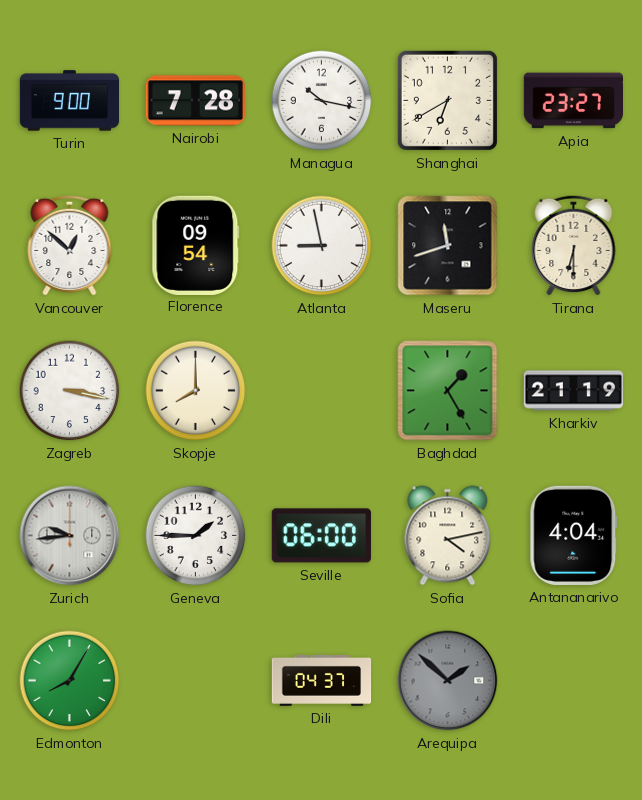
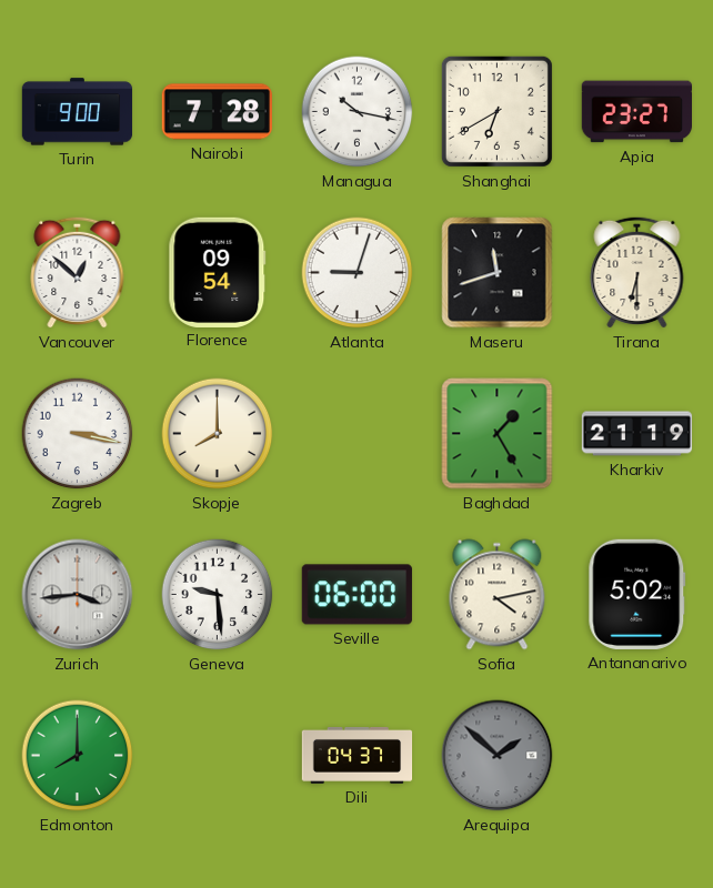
Atlanta: 8:58 -> 9:03 (358, 273)
Zurich: 9:44 -> 3:44 (78, 595)
Geneva: 1:45 -> 9:29 (218, 595)
Antananarivo: 4:04 -> 5:02 (637, 594)
Edmonton: 8:05 -> 8:00 (78, 756)
